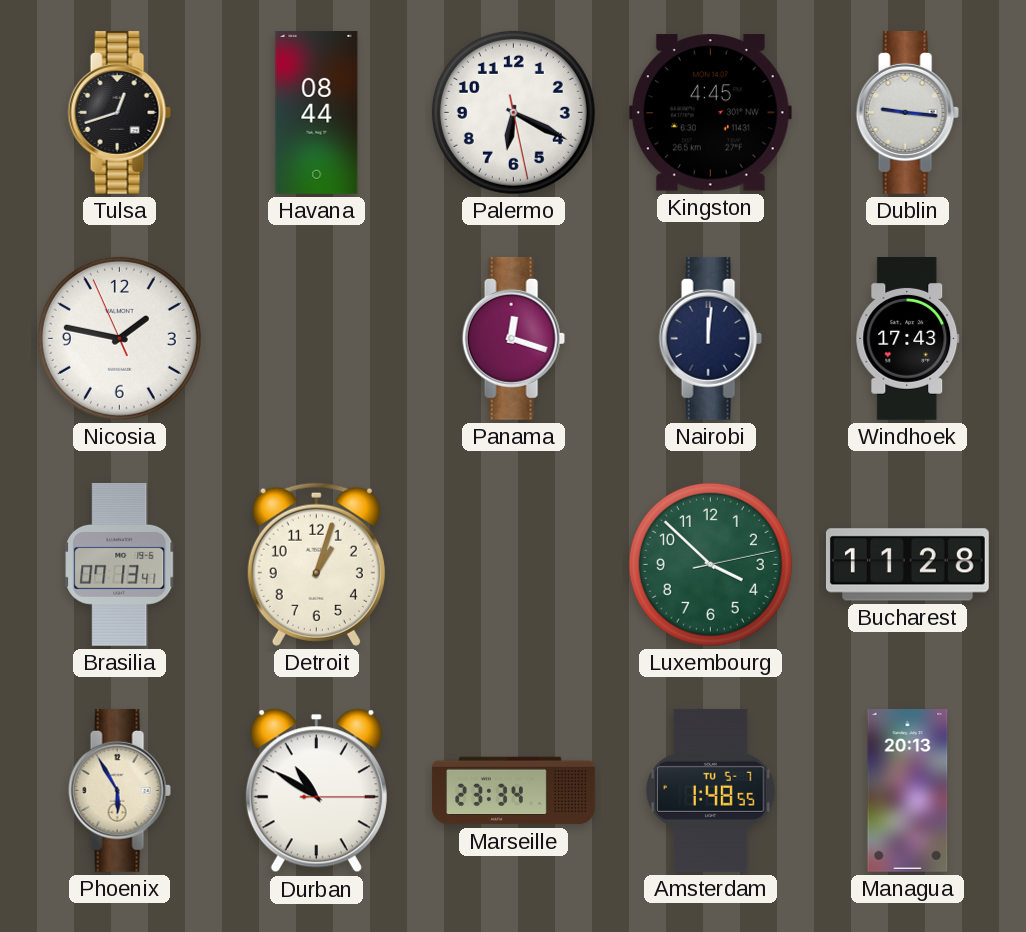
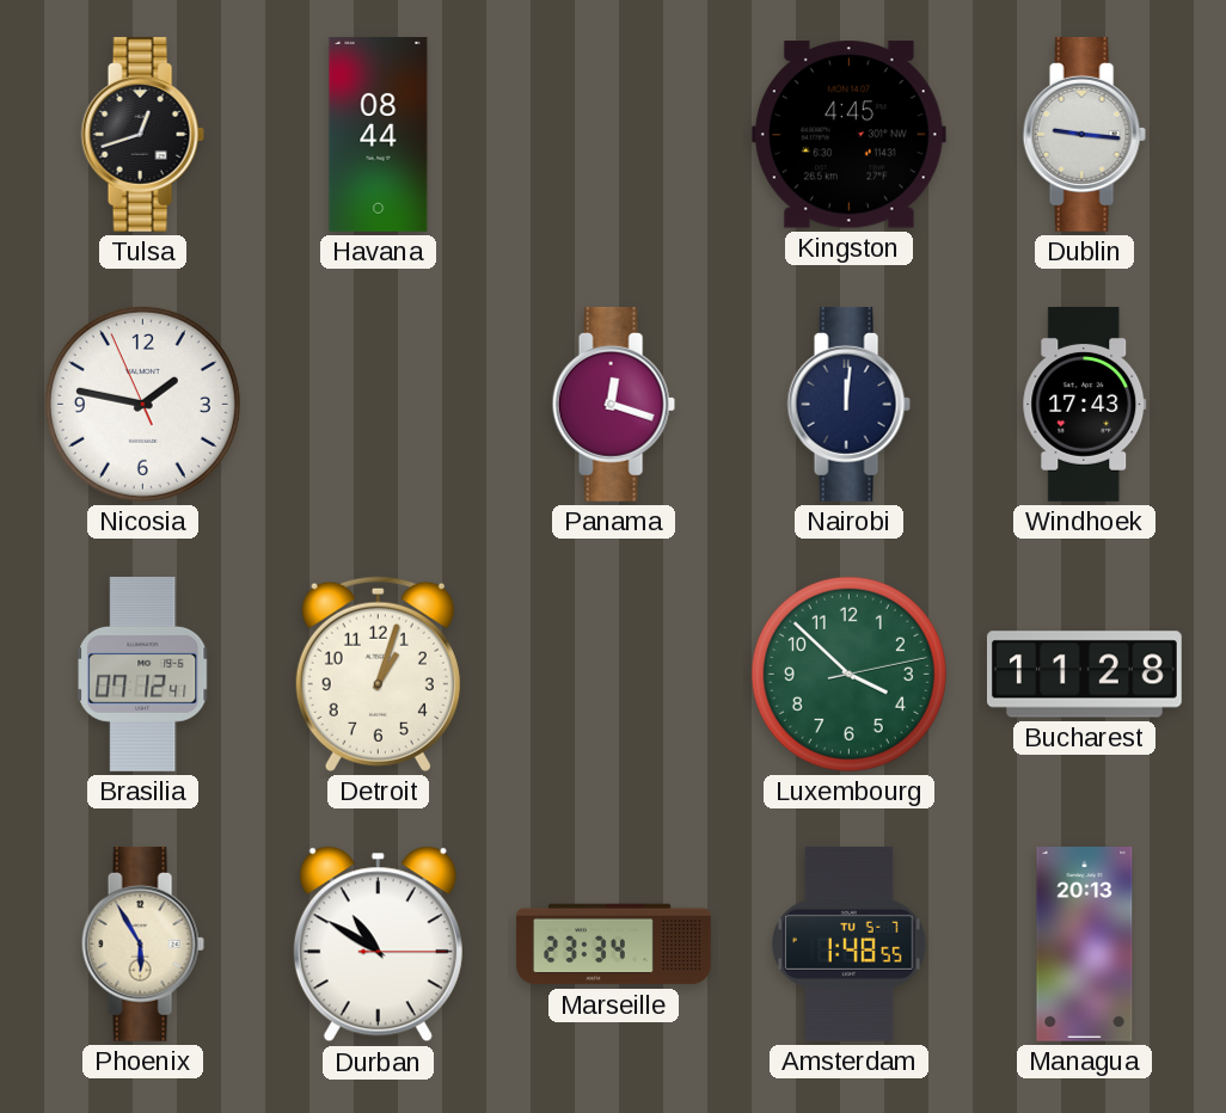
Palermo: 6:19 -> none (513, 112)
Brasilia: 07:13 -> 07:12 (143, 674)
